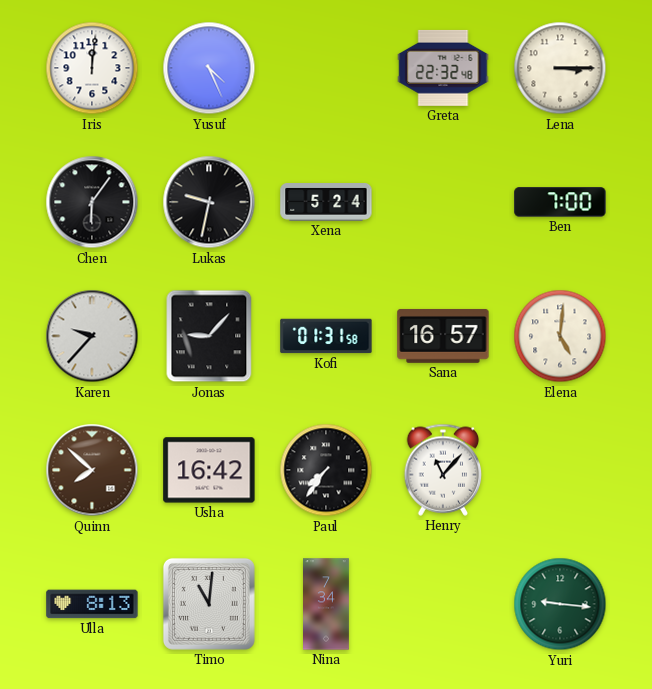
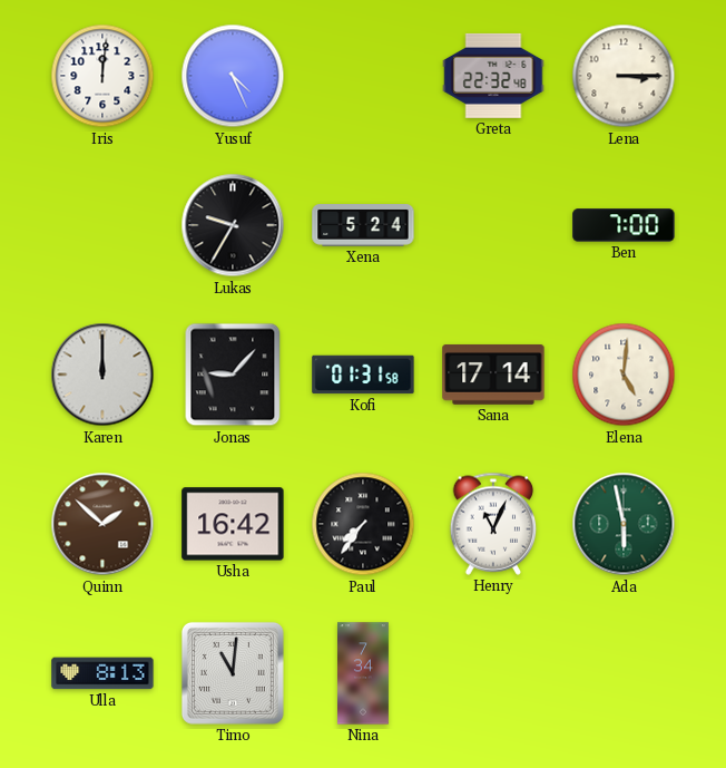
Chen: 6:06 -> none (92, 202)
Lukas: 9:32 -> 9:35 (233, 225)
Karen: 9:37 -> 12:00 (102, 375)
Sana: 16:57 -> 17:14 (493, 375)
Quinn: 7:52 -> 1:52 (102, 524)
Henry: 11:07 -> 11:04 (493, 524)
Ada: none -> 5:58 (624, 524)
Yuri: 9:16 -> none (560, 604)
